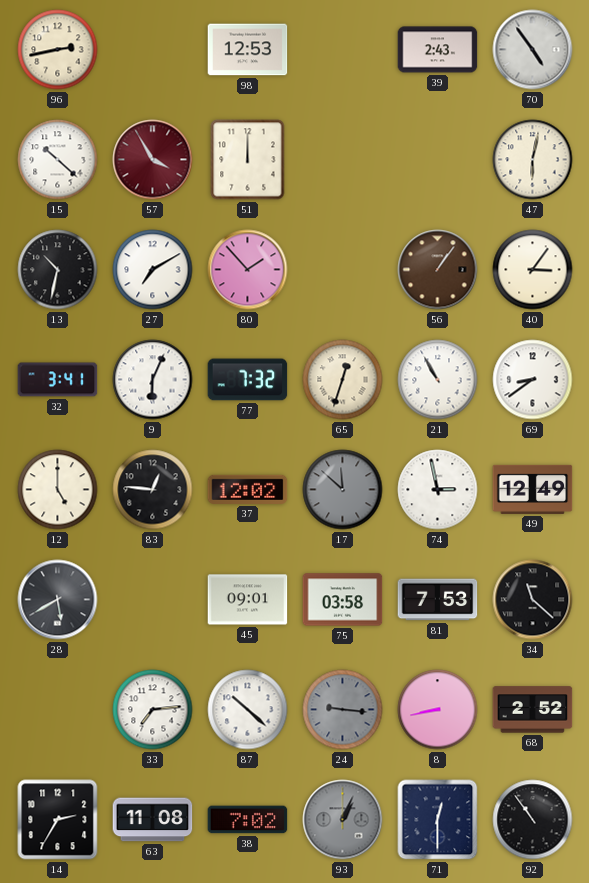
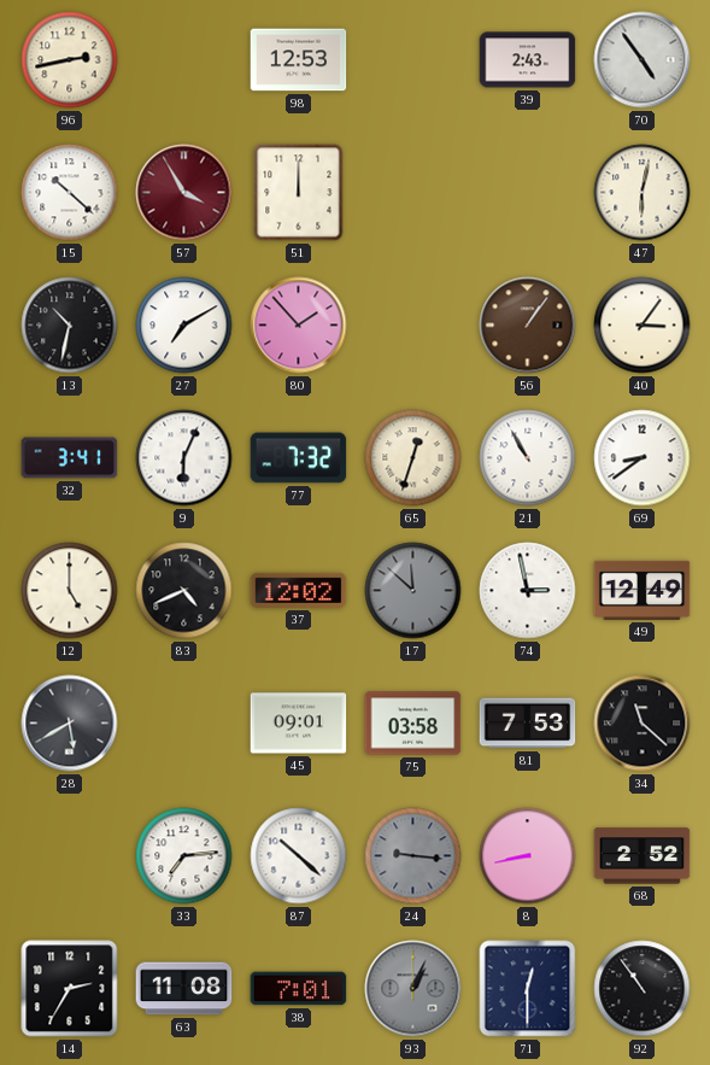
83: 12:46 -> 4:41 (184, 591)
38: 7:02 -> 7:01 (299, 989)
